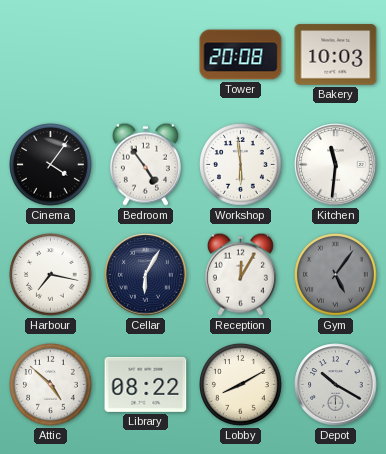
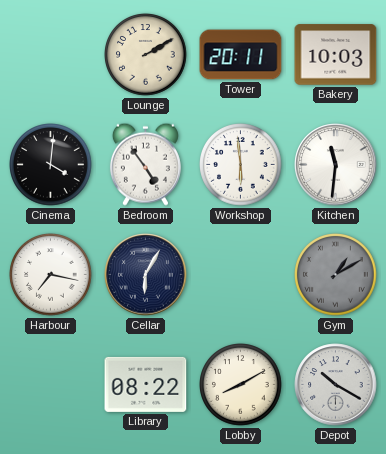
Lounge: none -> 2:10 (146, 55)
Tower: 20:08 -> 20:11 (241, 55)
Cinema: 4:06 -> 4:01 (51, 165)
Reception: 12:05 -> none (240, 274)
Gym: 5:06 -> 1:10 (336, 275)
Attic: 4:52 -> none (51, 385)
